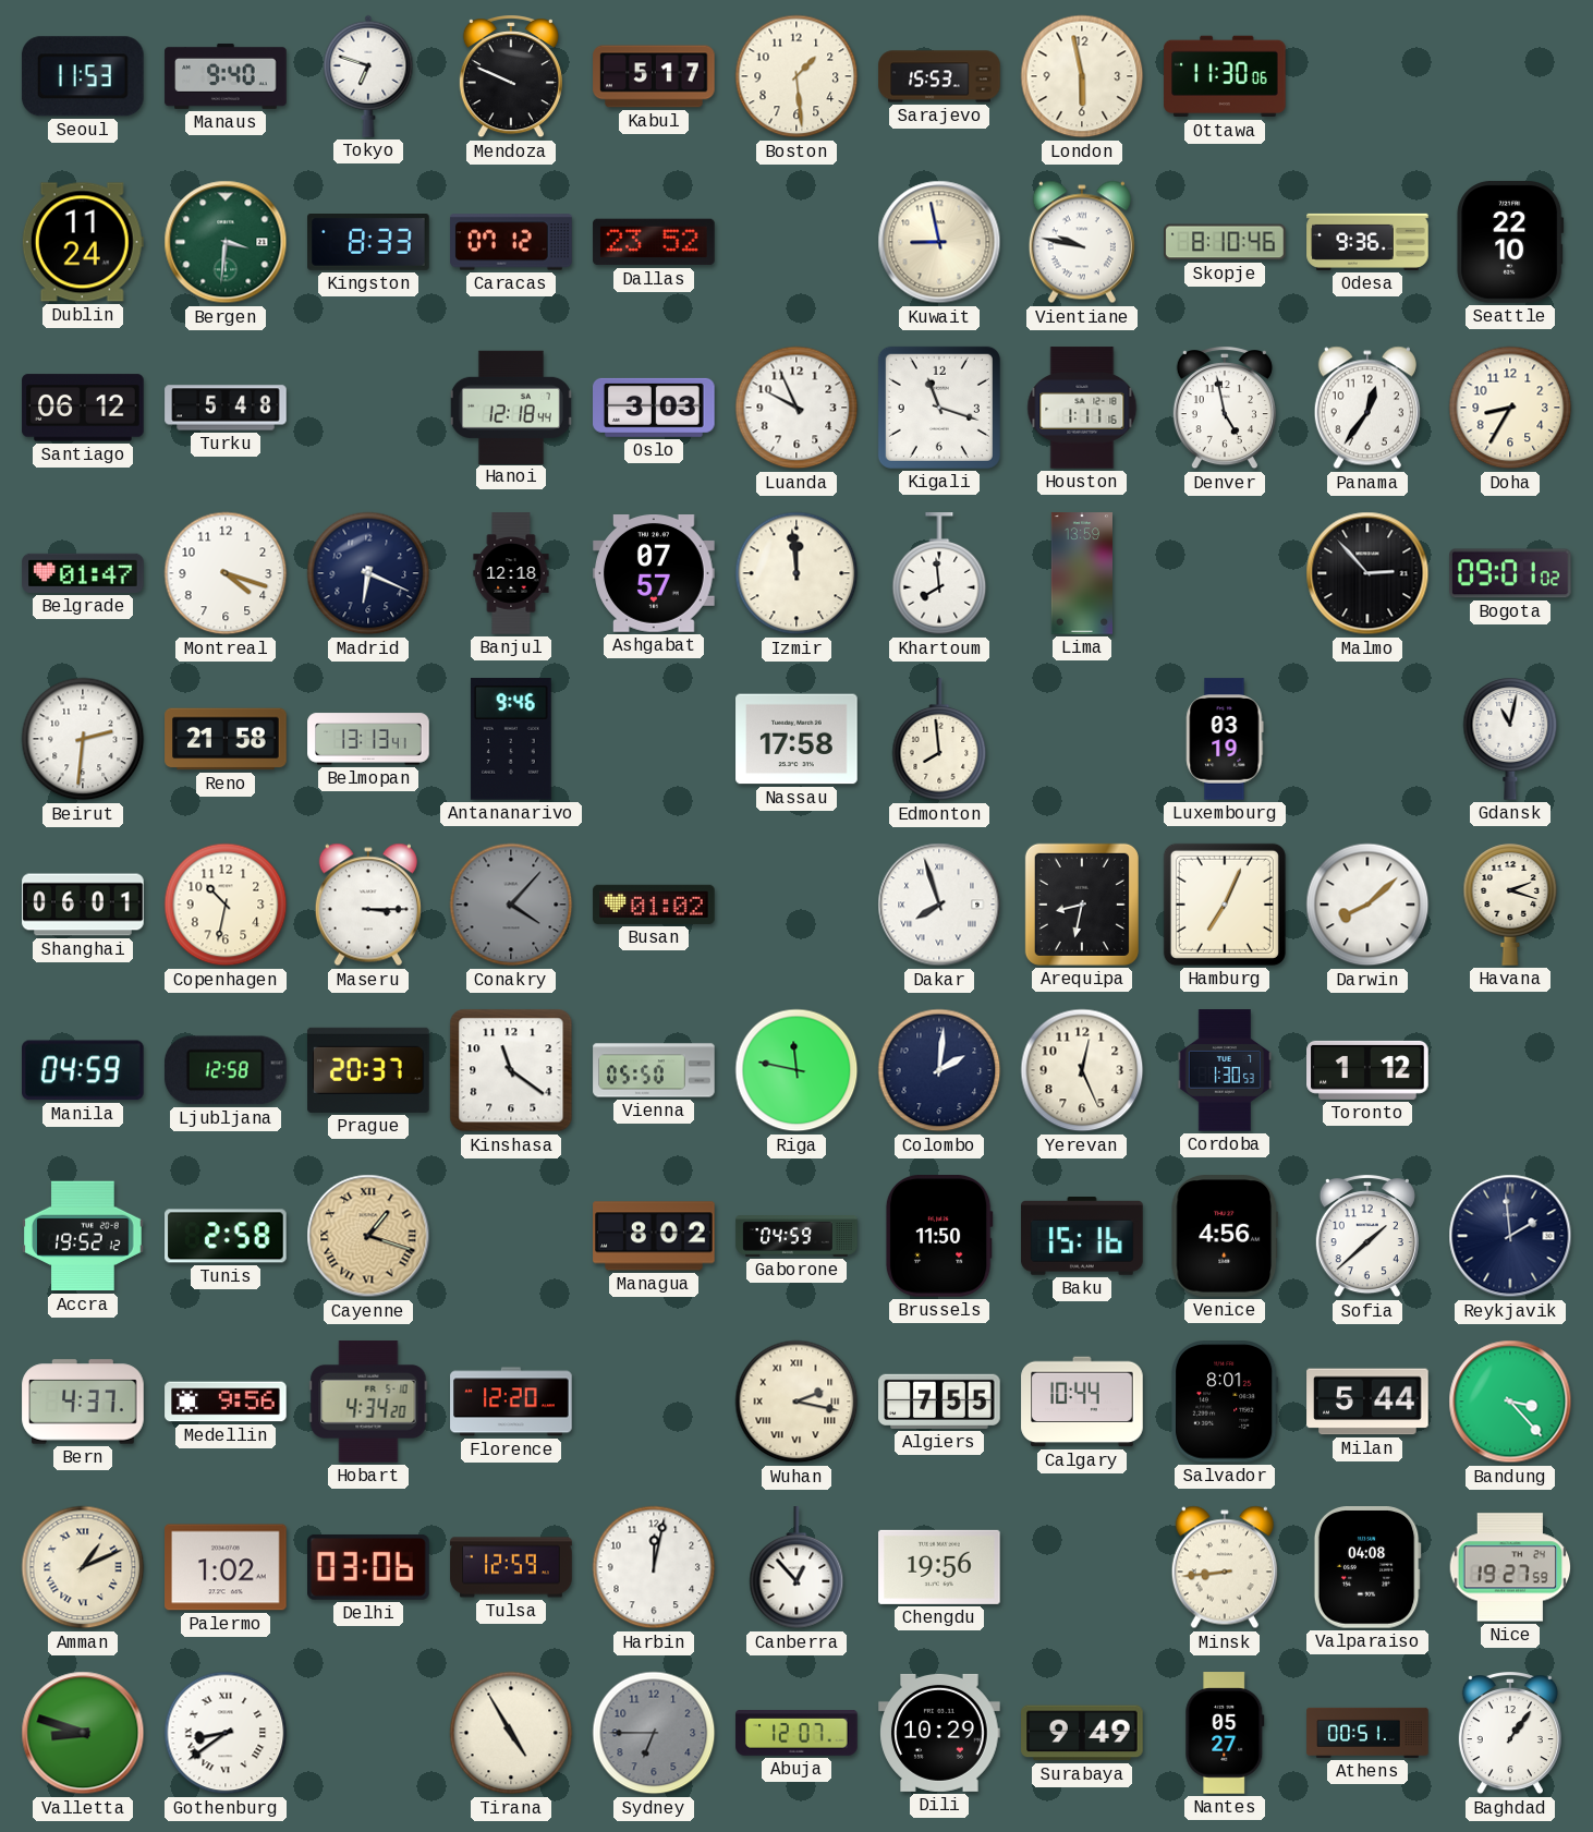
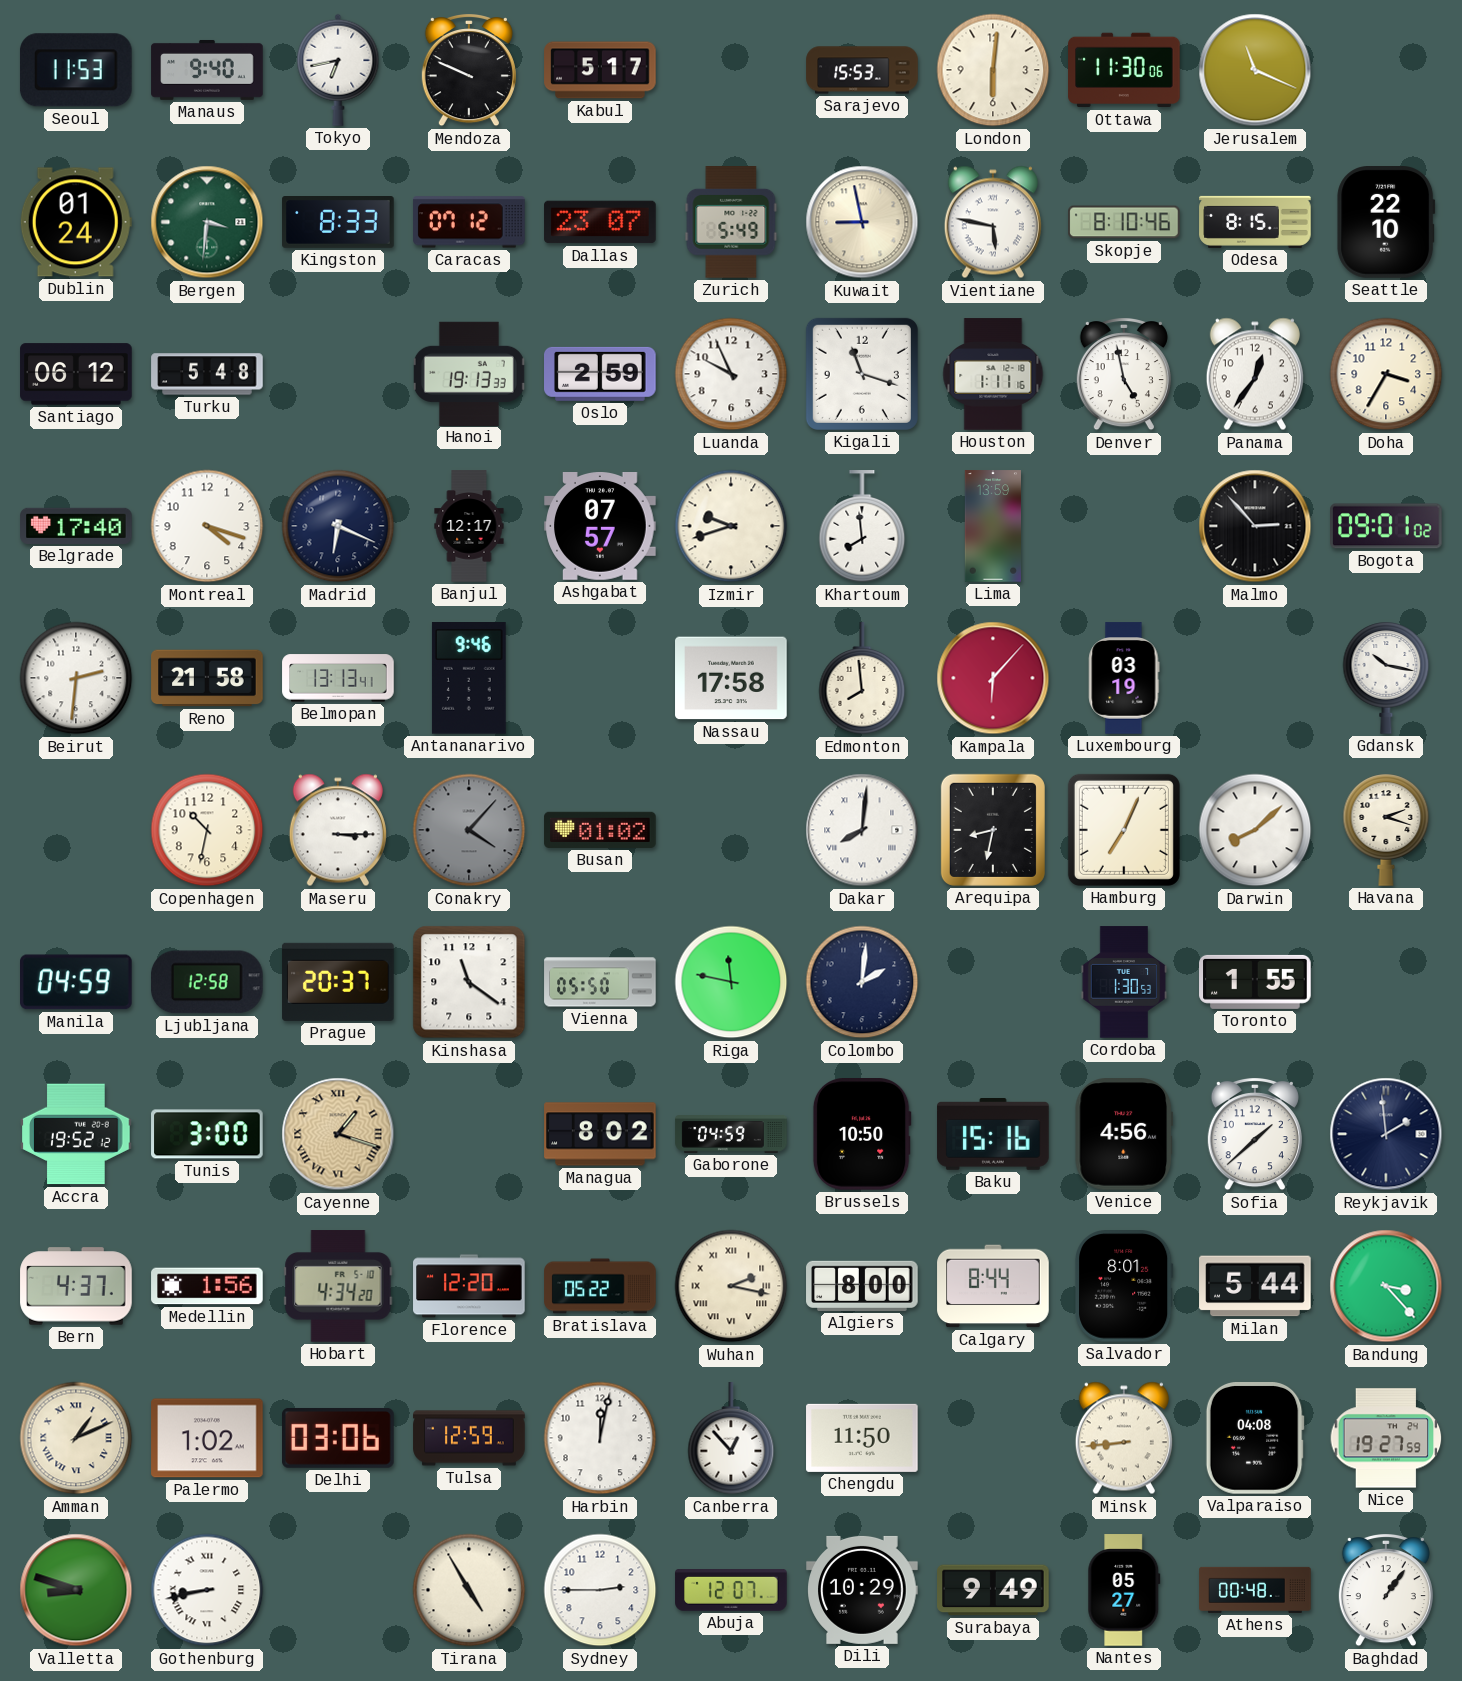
Tokyo: 6:48 -> 6:43 (338, 70)
Boston: 1:29 -> none (796, 76)
London: 5:58 -> 6:01 (993, 70)
Jerusalem: none -> 11:19 (1255, 70)
Dublin: 11:24 -> 01:24 (76, 222)
Dallas: 23:52 -> 23:07 (600, 222)
Zurich: none -> 5:49 (731, 223)
Vientiane: 9:47 -> 5:47 (993, 222)
Odesa: 9:36 -> 8:15 (1255, 222)
Hanoi: 12:18 -> 19:13 (469, 373)
Oslo: 3:03 -> 2:59 (600, 374)
Doha: 8:35 -> 3:35 (1386, 374)
Belgrade: 01:47 -> 17:40 (76, 526)
Banjul: 12:18 -> 12:17 (469, 526)
Izmir: 11:59 -> 9:42 (731, 526)
Kampala: none -> 6:07 (993, 678)
Gdansk: 11:02 -> 10:17 (1386, 678)
Shanghai: 06:01 -> none (83, 905)
Dakar: 7:57 -> 8:01 (862, 830)
Yerevan: 12:26 -> none (1082, 1070)
Toronto: 1:12 -> 1:55 (1255, 982)
Tunis: 2:58 -> 3:00 (207, 1134)
Brussels: 11:50 -> 10:50 (862, 1135)
Medellin: 9:56 -> 1:56 (207, 1286)
Bratislava: none -> 05:22 (600, 1286)
Algiers: 7:55 -> 8:00 (862, 1286)
Calgary: 10:44 -> 8:44 (993, 1286)
Chengdu: 19:56 -> 11:50 (862, 1438)
Gothenburg: 8:39 -> 8:43 (207, 1590)
Sydney: 6:45 -> 2:45 (600, 1590)
Sydney dial: grey -> white (600, 1590)
Athens: 00:51 -> 00:48 (1255, 1590)
